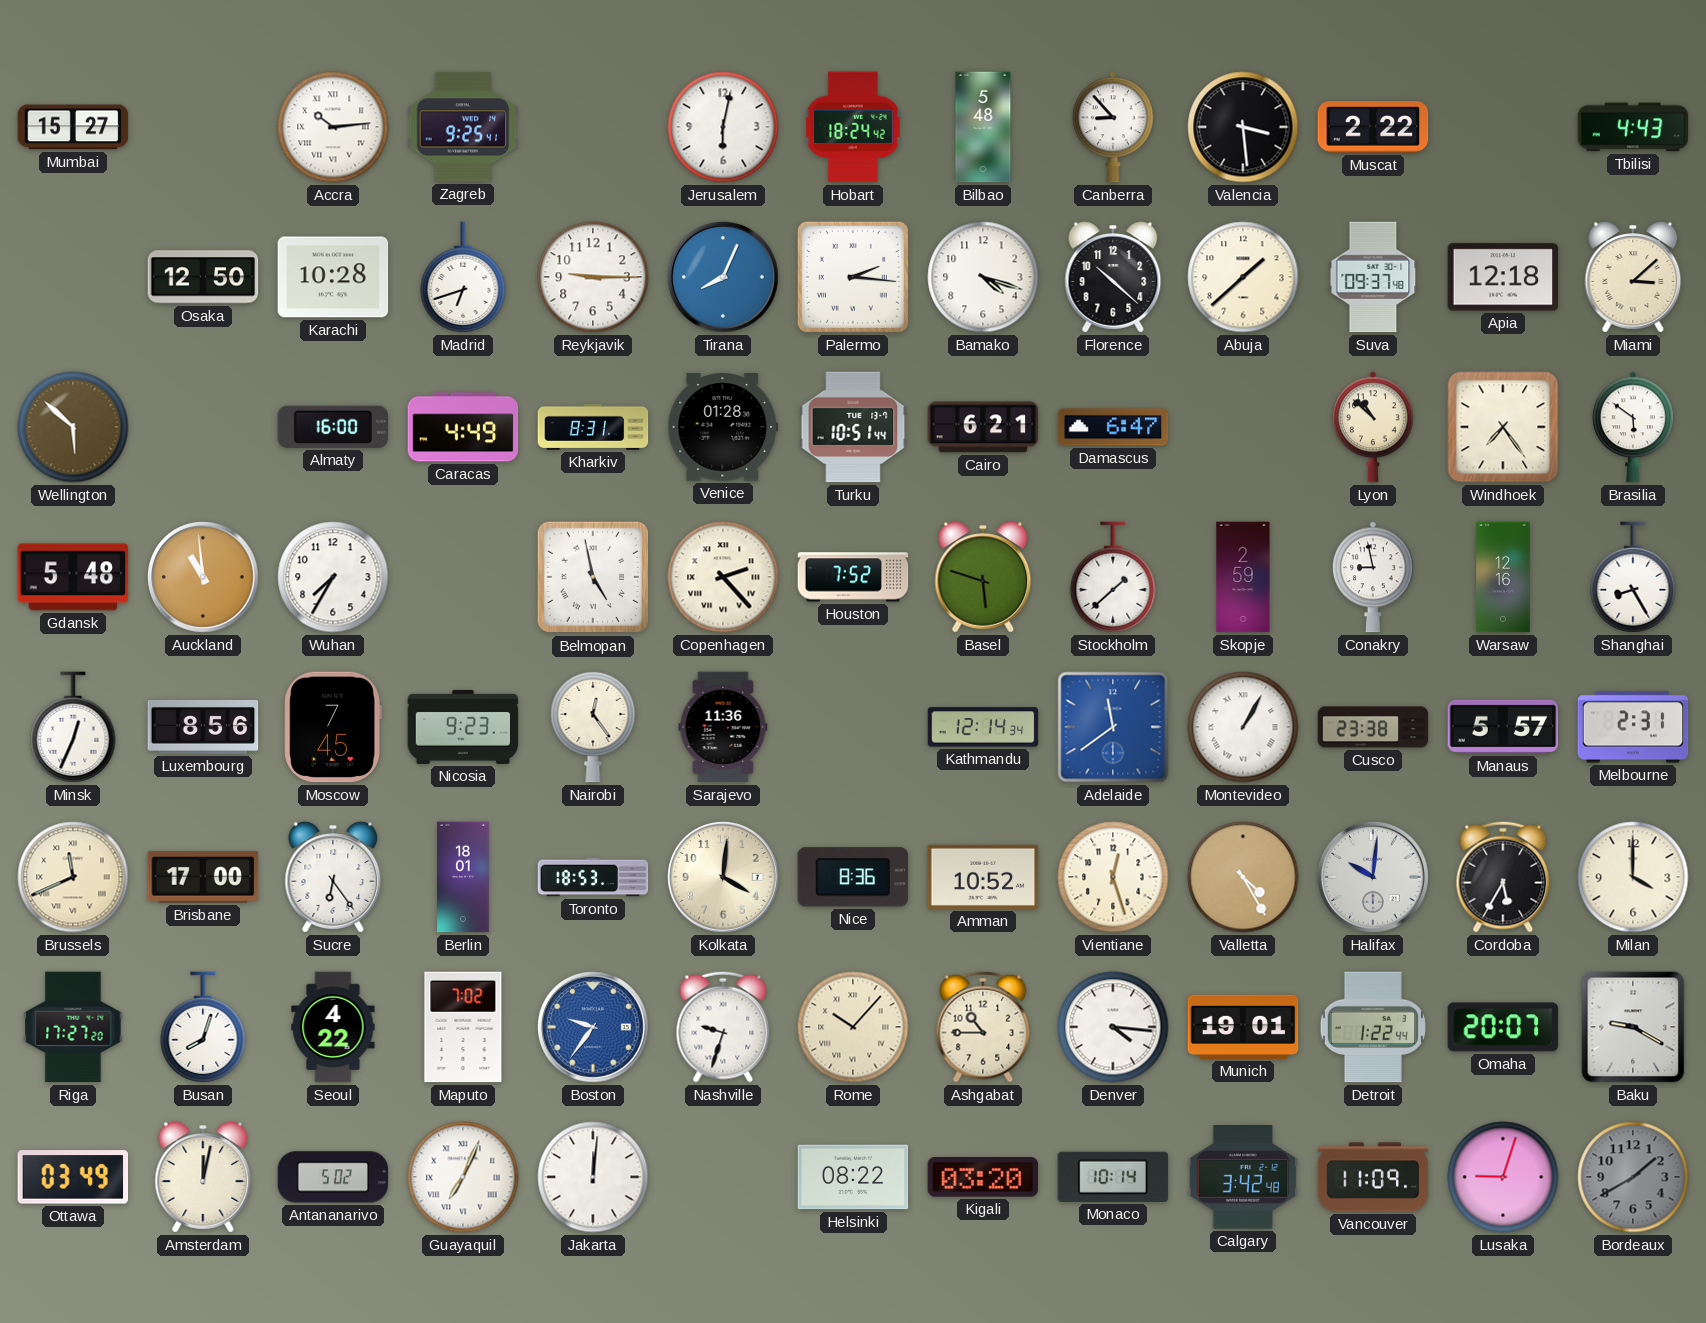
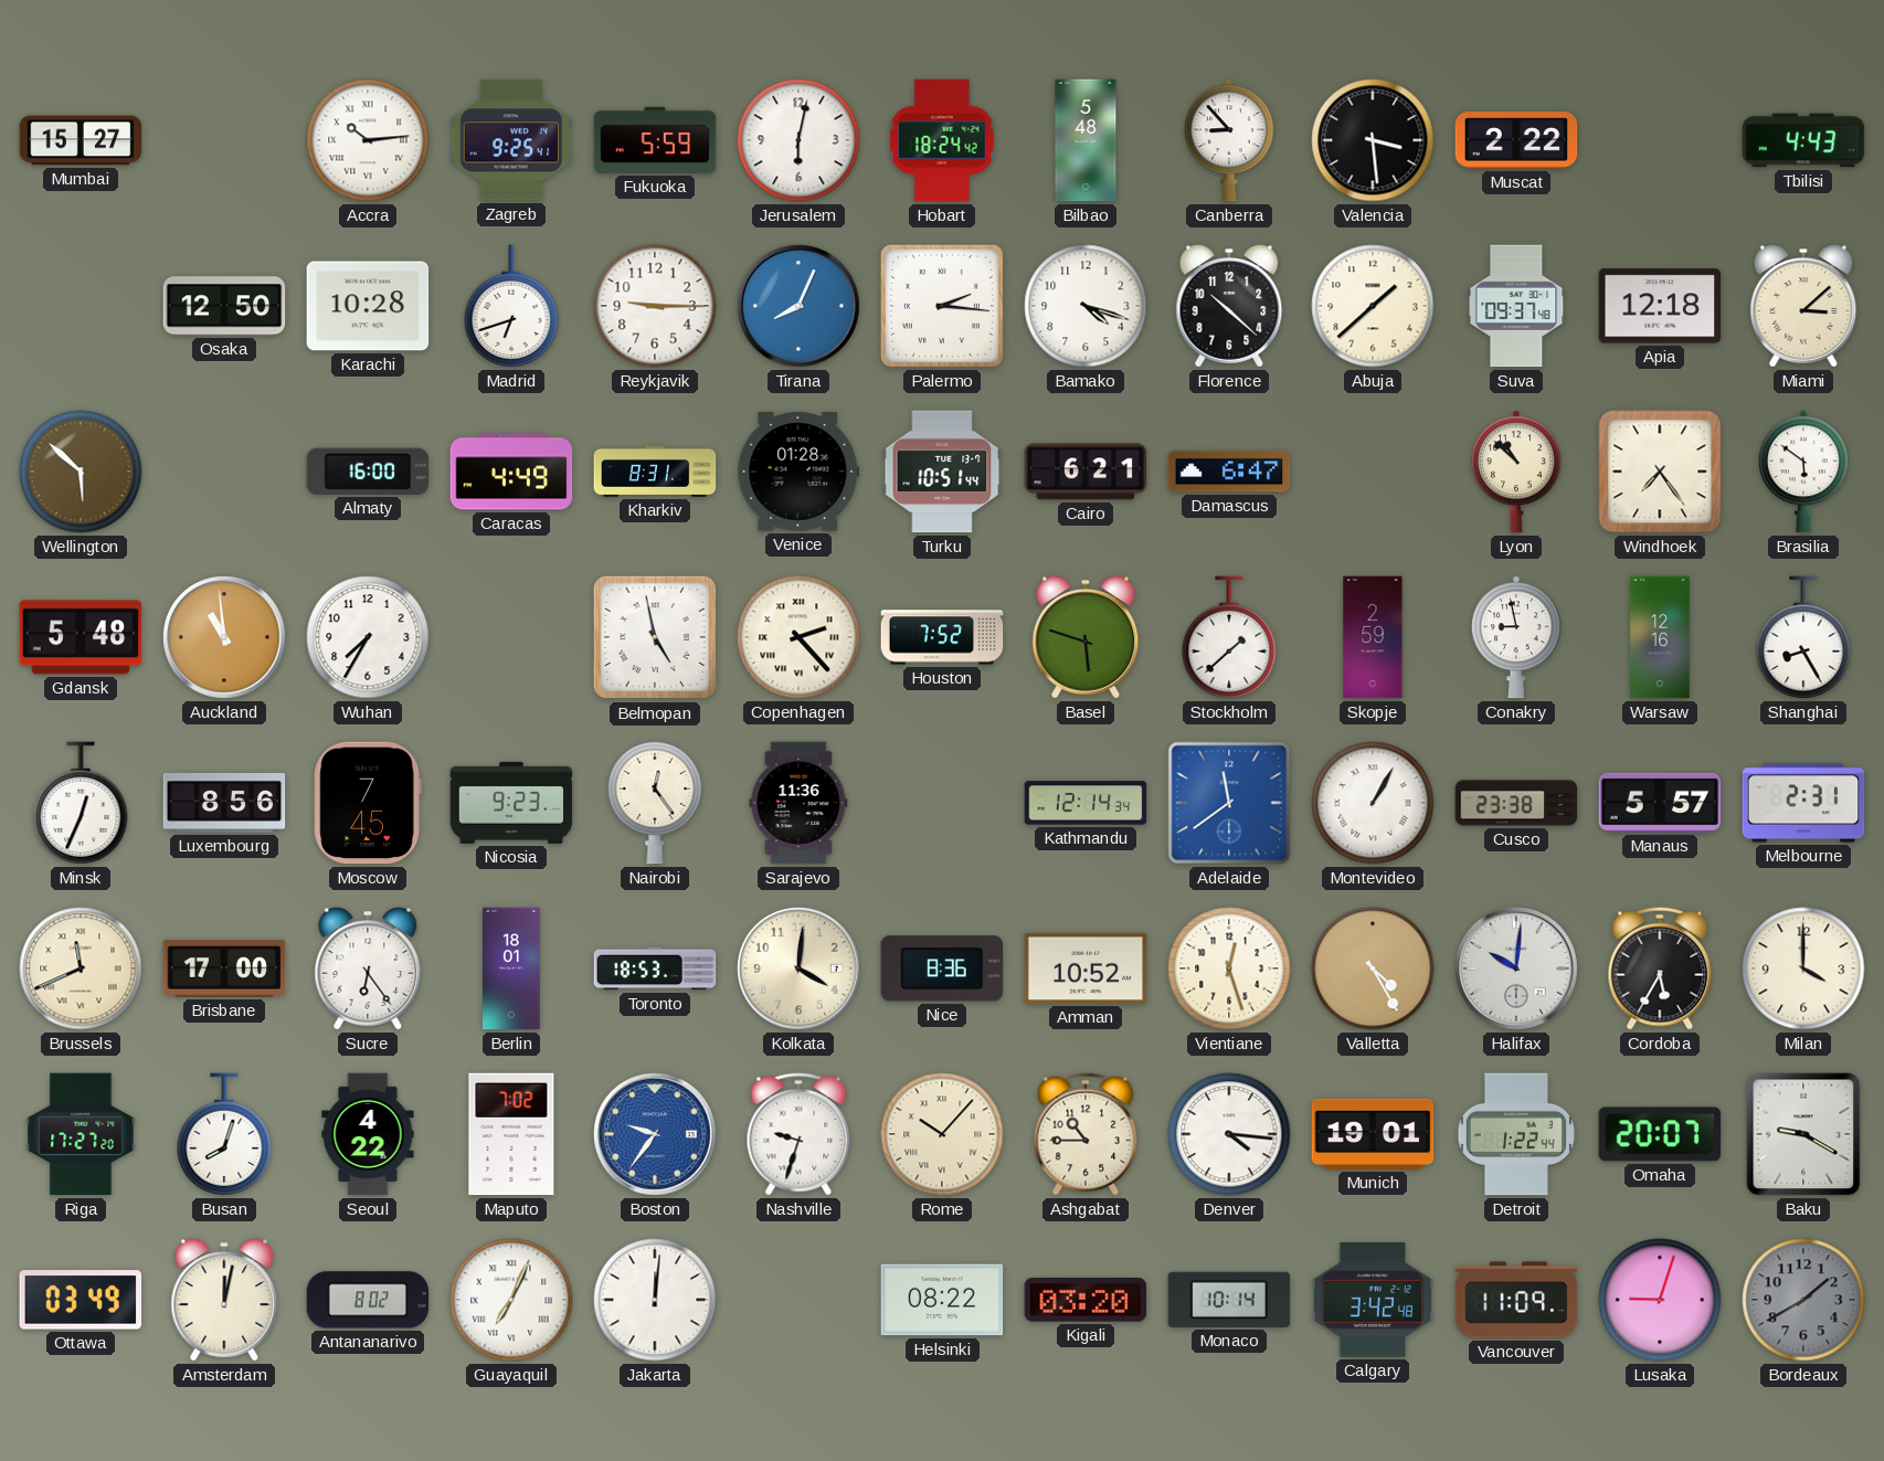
Fukuoka: none -> 5:59 (655, 140)
Antananarivo: 5:02 -> 8:02 (368, 1300)
